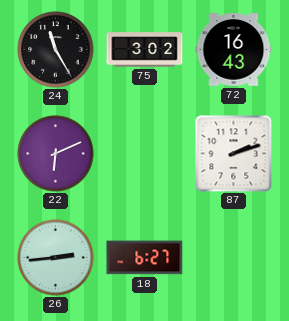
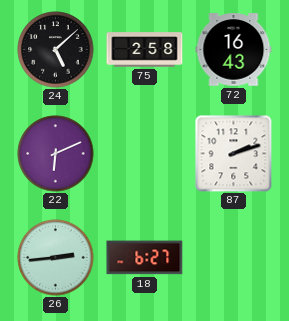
24: 11:25 -> 5:08 (56, 50)
75: 3:02 -> 2:58 (145, 50)
